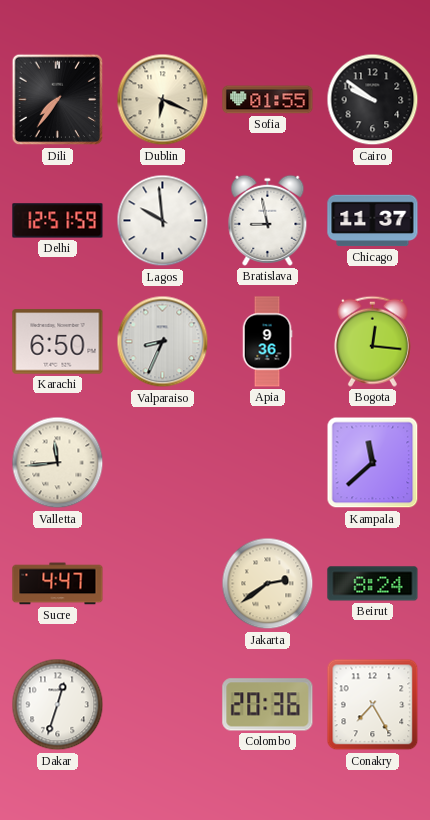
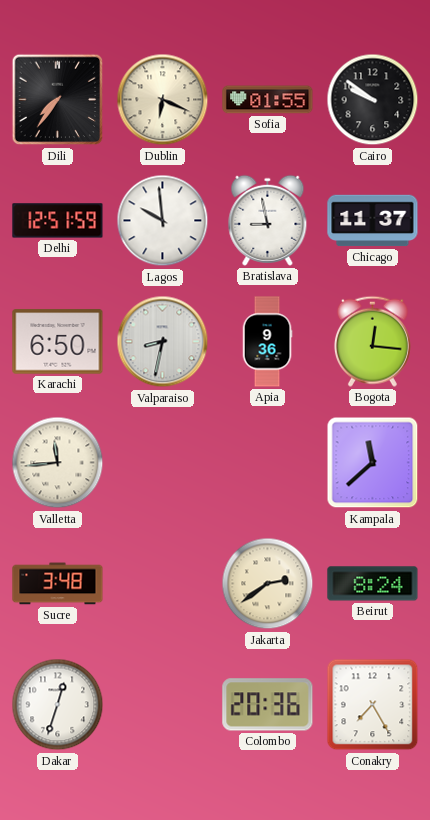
Valparaiso: 8:34 -> 8:32 (163, 342)
Sucre: 4:47 -> 3:48 (58, 584)
